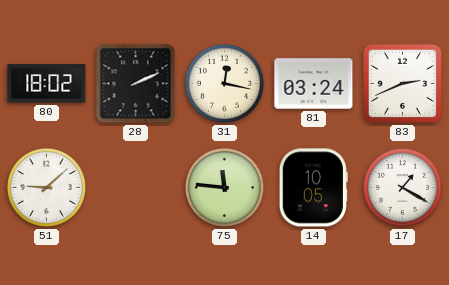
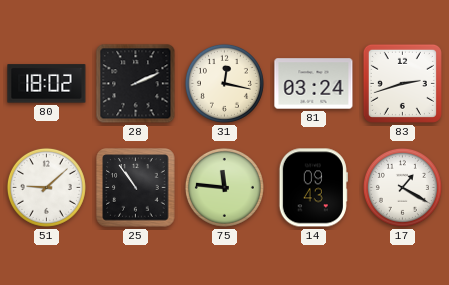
83: 2:41 -> 2:42 (402, 83)
25: none -> 10:54 (136, 188)
14: 10:05 -> 09:43 (313, 188)
